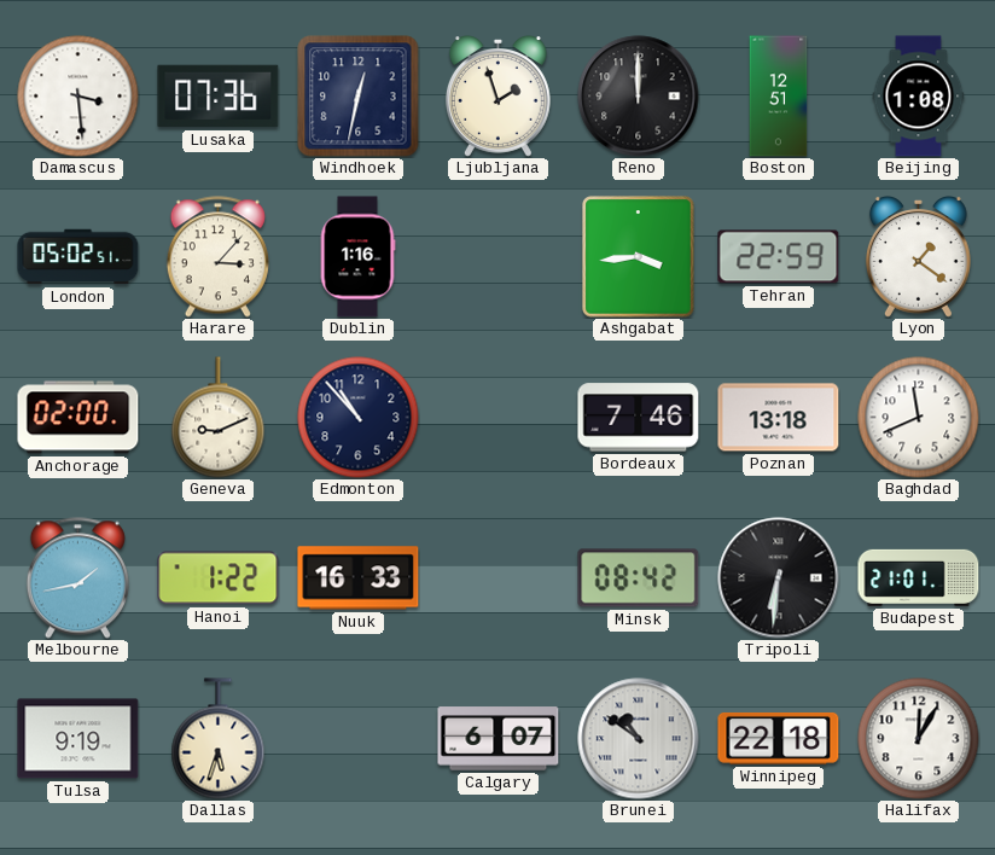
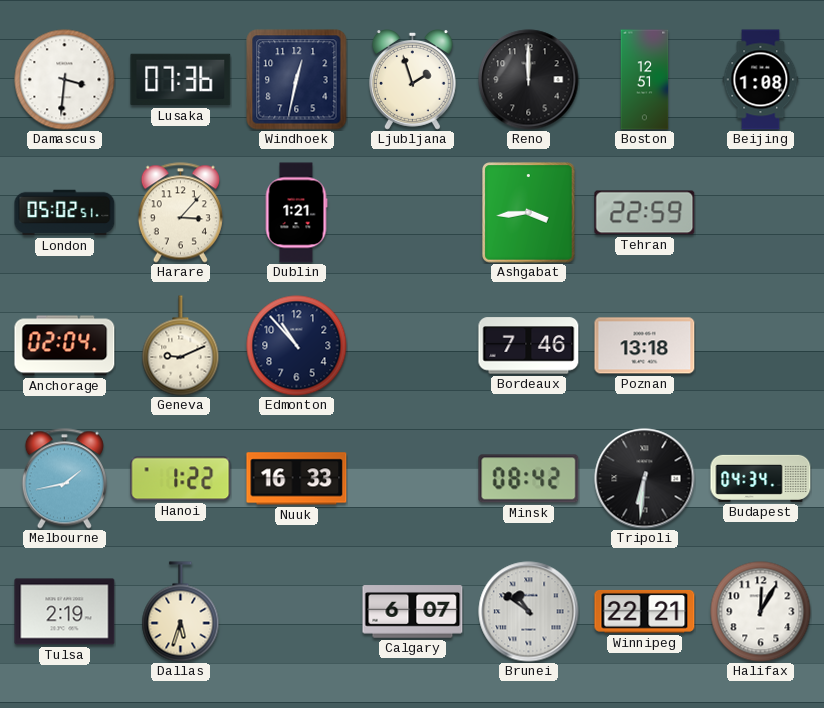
Damascus: 3:29 -> 3:31 (65, 80)
Dublin: 1:16 -> 1:21 (296, 213)
Lyon: 1:21 -> none (918, 257)
Anchorage: 02:00 -> 02:04 (65, 346)
Baghdad: 11:41 -> none (919, 418)
Budapest: 21:01 -> 04:34 (761, 478)
Tulsa: 9:19 -> 2:19 (65, 612)
Winnipeg: 22:18 -> 22:21 (645, 611)
